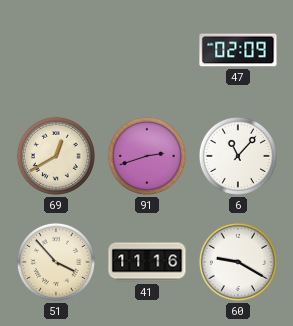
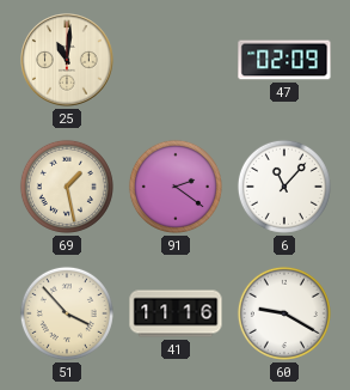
25: none -> 11:01 (67, 60)
69: 12:40 -> 1:28 (67, 187)
91: 2:42 -> 2:21 (176, 187)
